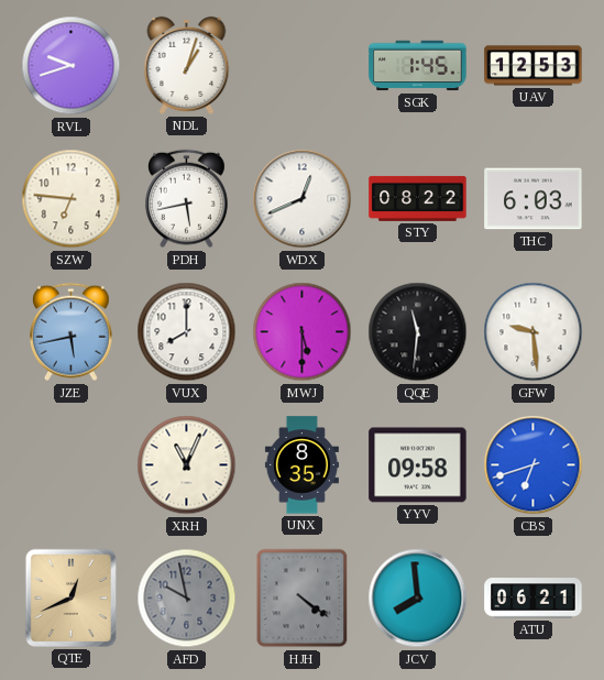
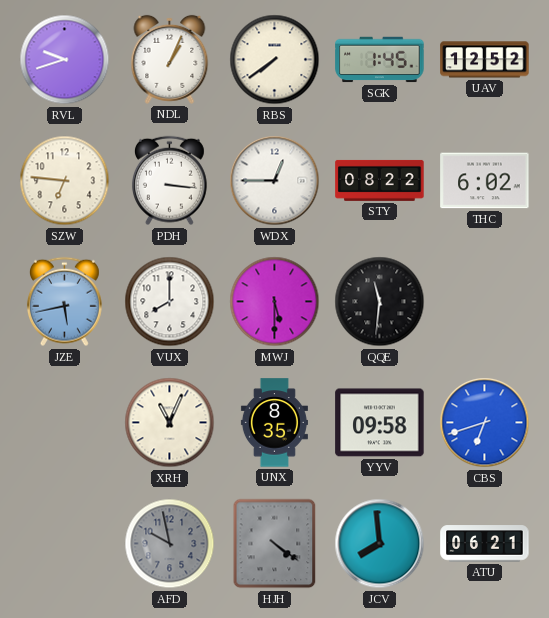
NDL: 1:03 -> 1:04 (170, 59)
RBS: none -> 7:39 (275, 60)
UAV: 12:53 -> 12:52 (485, 60)
PDH: 5:43 -> 3:16 (169, 181)
WDX: 12:41 -> 12:45 (275, 181)
THC: 6:03 -> 6:02 (485, 181)
GFW: 9:29 -> none (534, 332)
QTE: 12:41 -> none (70, 597)
